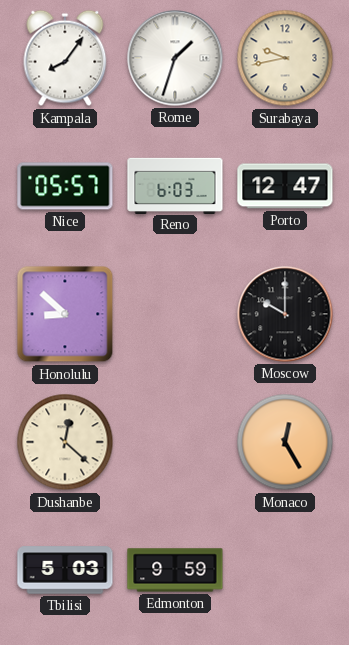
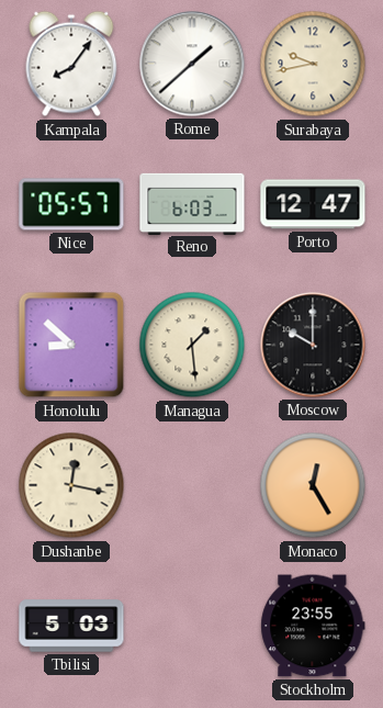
Rome: 1:33 -> 1:38 (192, 64)
Managua: none -> 1:29 (192, 345)
Dushanbe: 12:22 -> 12:17 (71, 485)
Edmonton: 9:59 -> none (175, 570)
Stockholm: none -> 23:55 (313, 626)
